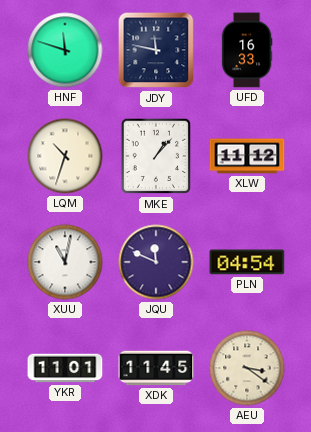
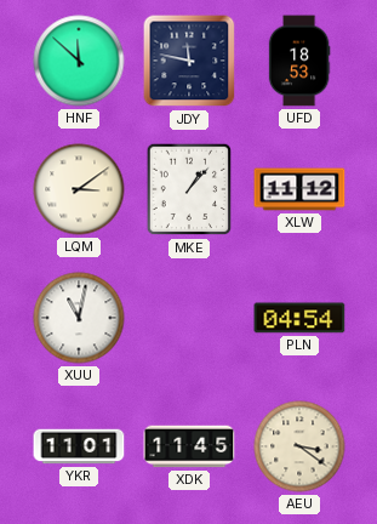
HNF: 11:48 -> 11:52 (79, 61)
UFD: 16:33 -> 18:53 (299, 61)
LQM: 10:33 -> 3:09 (79, 189)
JQU: 11:49 -> none (156, 262)
